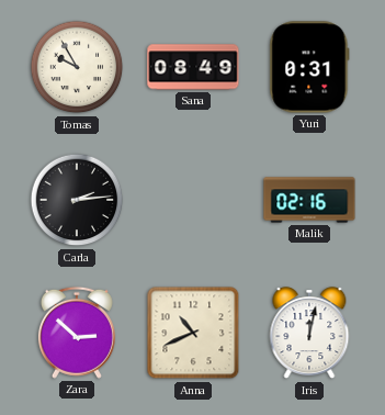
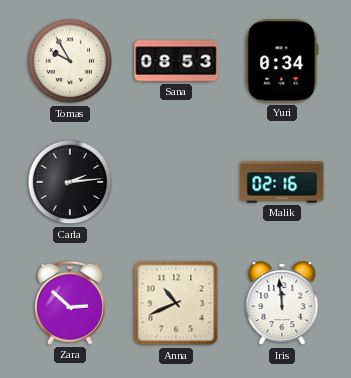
Sana: 08:49 -> 08:53 (176, 61)
Yuri: 0:31 -> 0:34 (282, 61)
Iris: 12:02 -> 11:59 (282, 304)
